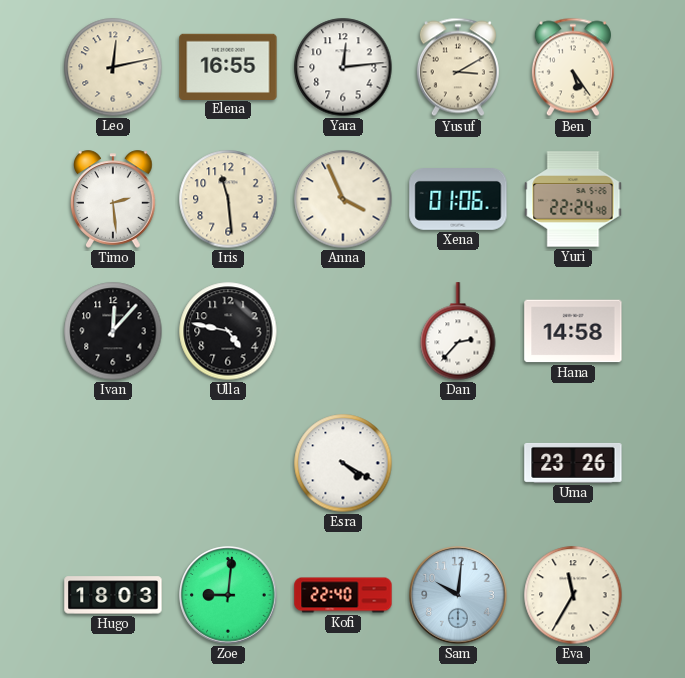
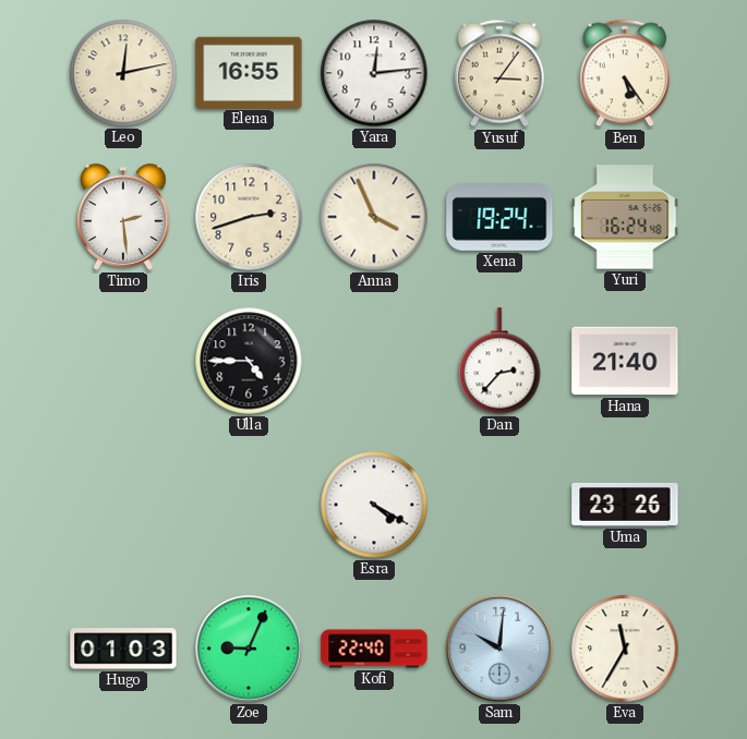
Yusuf: 3:10 -> 3:06 (499, 73)
Iris: 11:29 -> 2:42 (249, 217)
Xena: 01:06 -> 19:24 (499, 218)
Yuri: 22:24 -> 16:24 (625, 217)
Ivan: 12:07 -> none (113, 331)
Ulla: 4:47 -> 4:45 (249, 361)
Hana: 14:58 -> 21:40 (625, 361)
Hugo: 18:03 -> 01:03 (123, 649)
Zoe: 9:01 -> 9:04 (249, 649)
